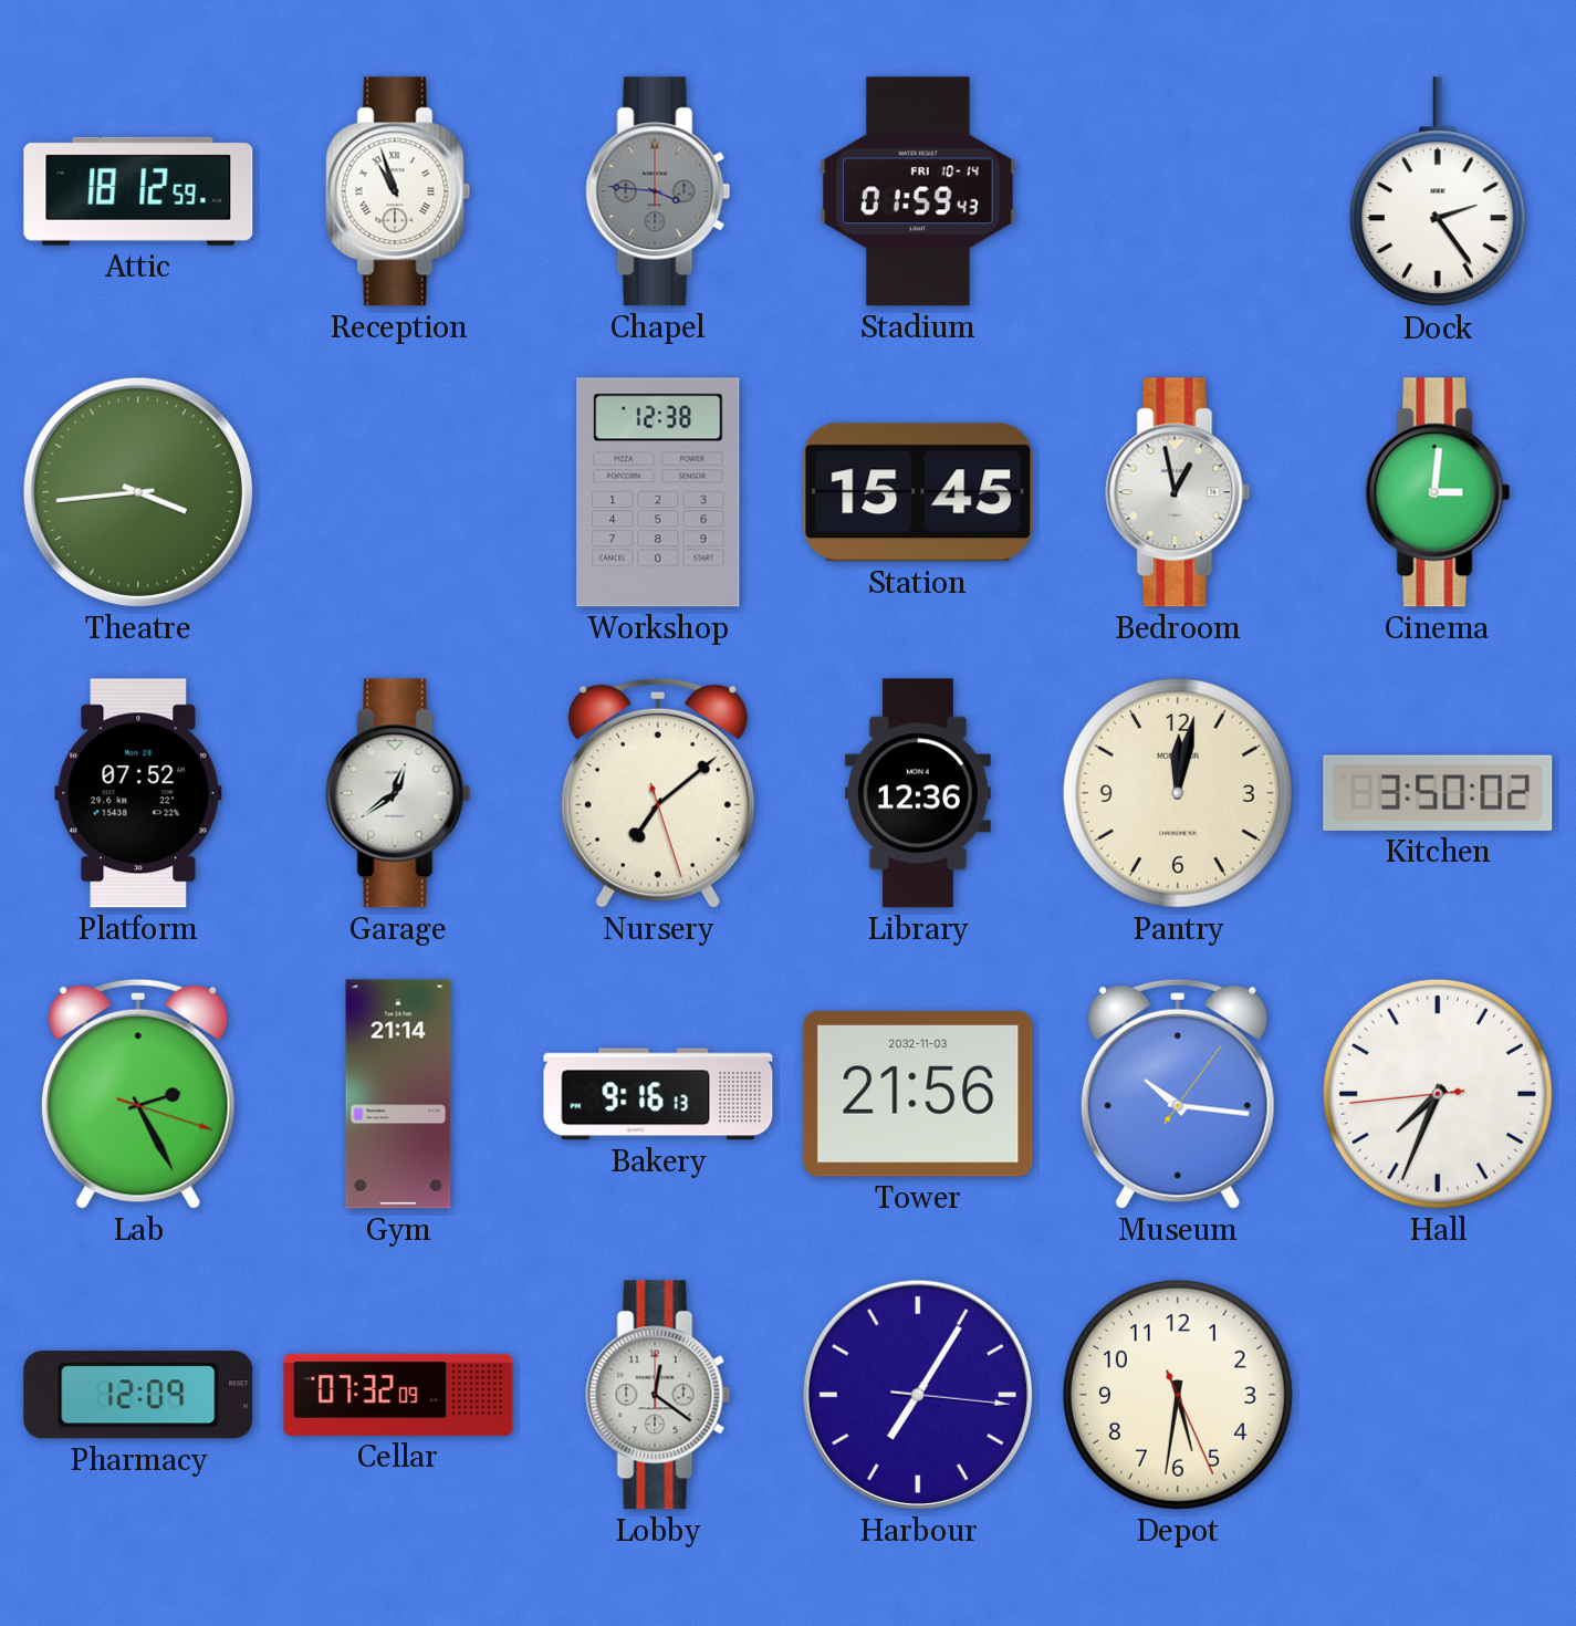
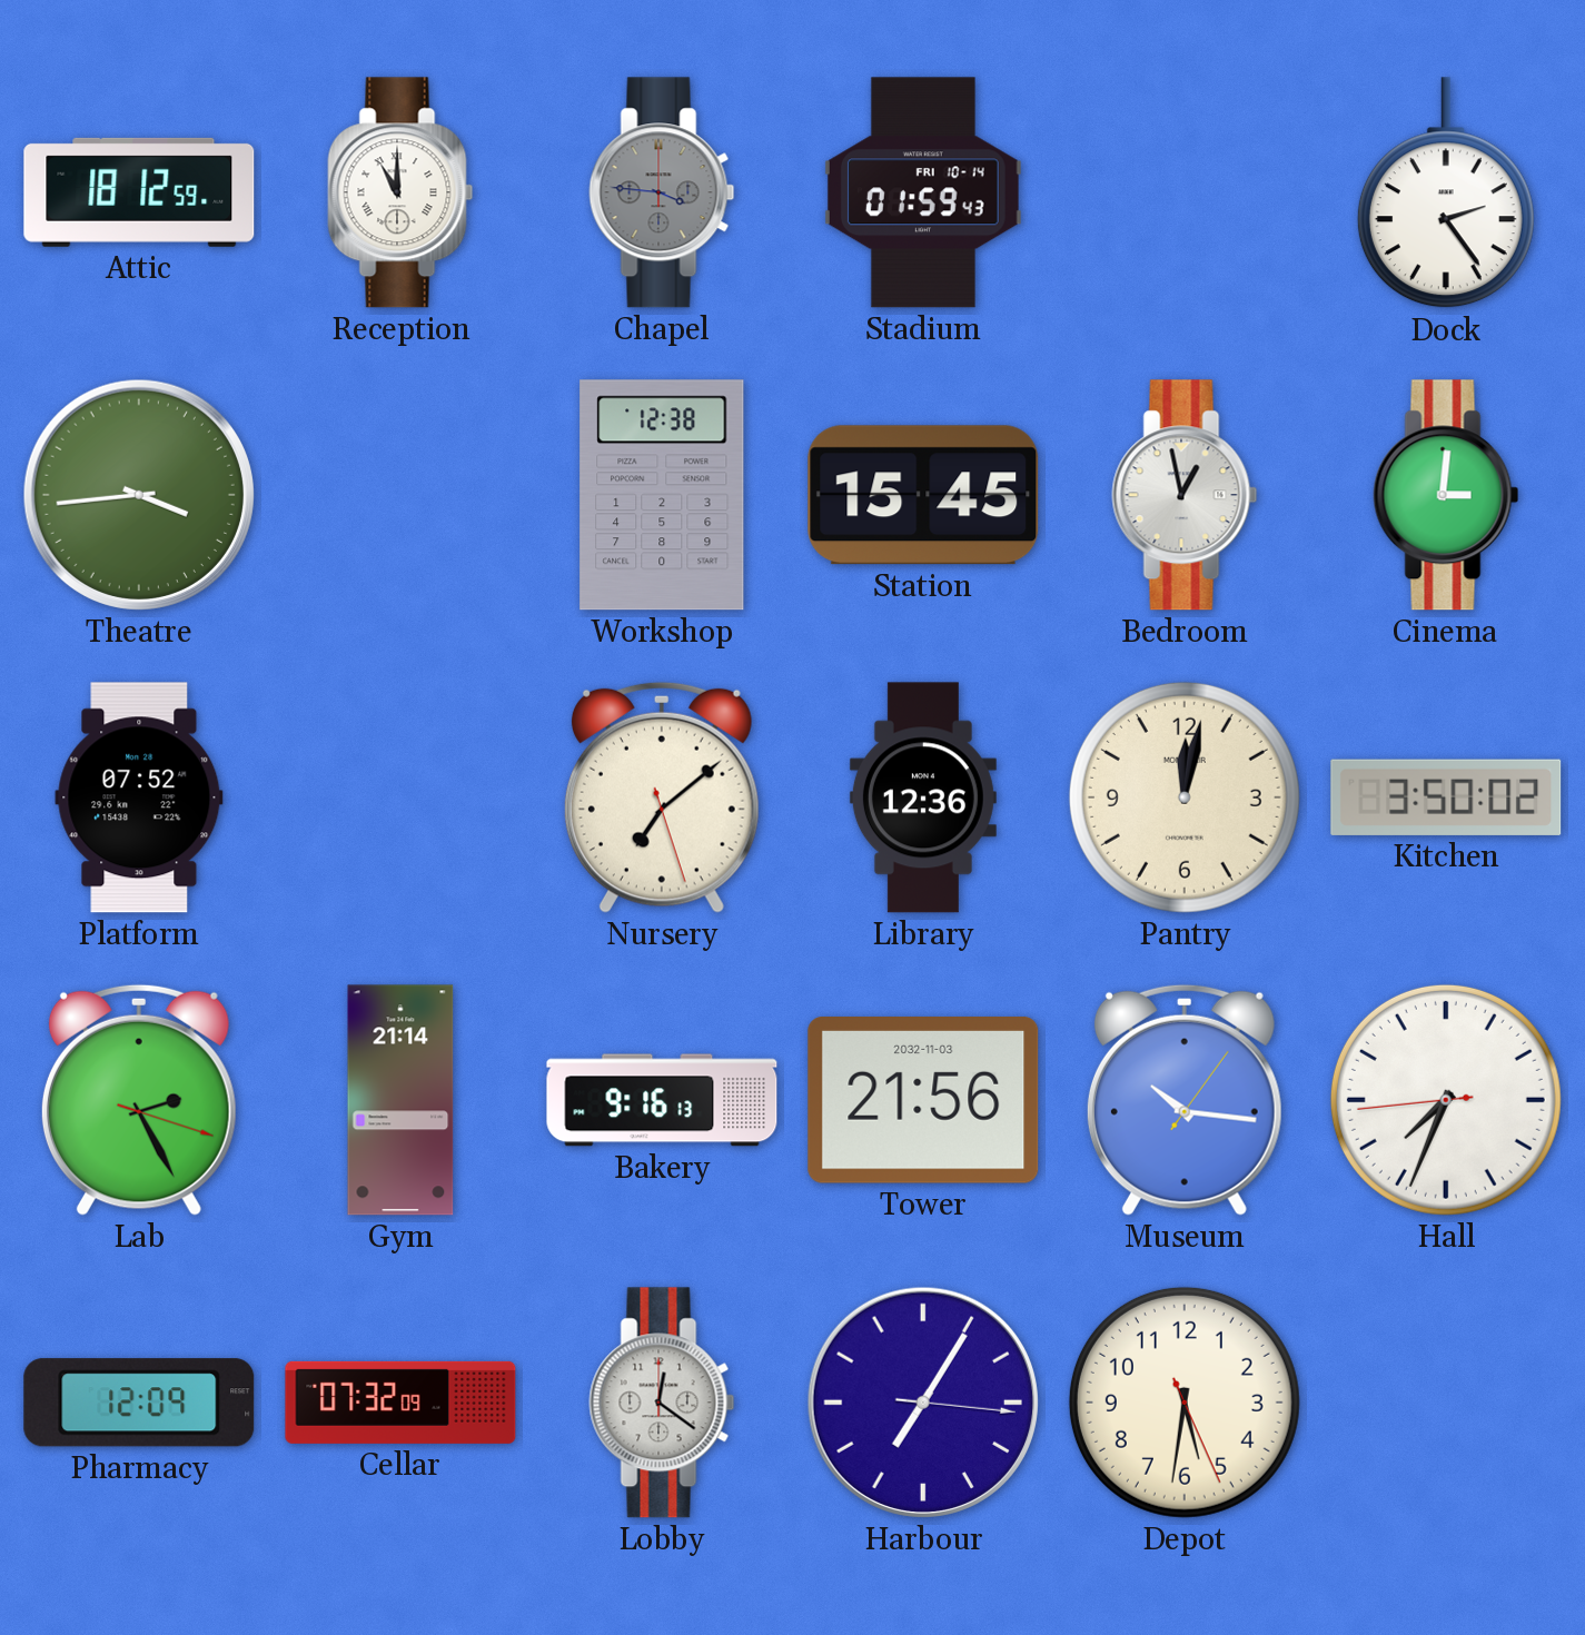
Reception: 10:57 -> 11:00 (400, 192)
Garage: 12:39 -> none (398, 793)
